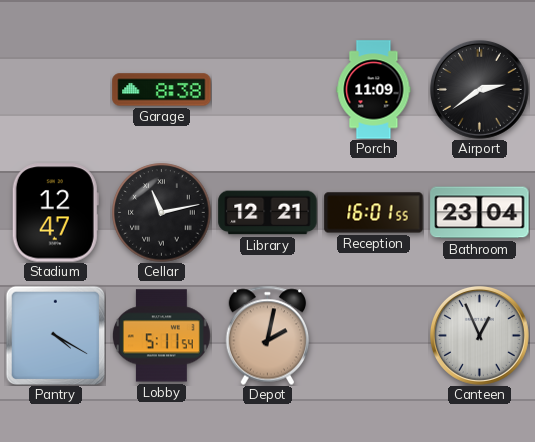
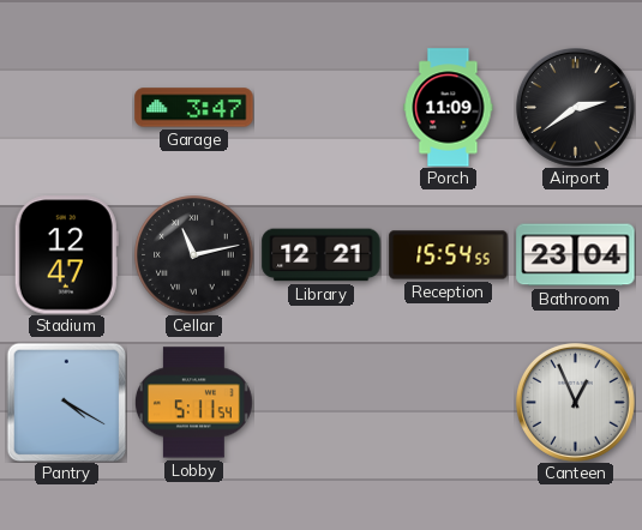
Garage: 8:38 -> 3:47 (194, 108)
Reception: 16:01 -> 15:54 (449, 255)
Depot: 2:02 -> none (268, 335)
